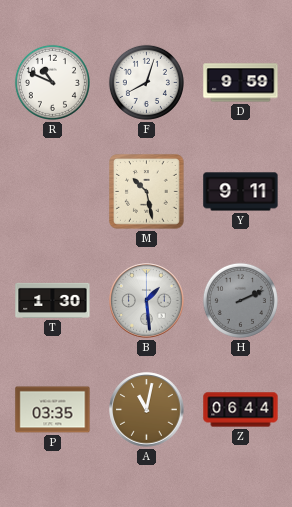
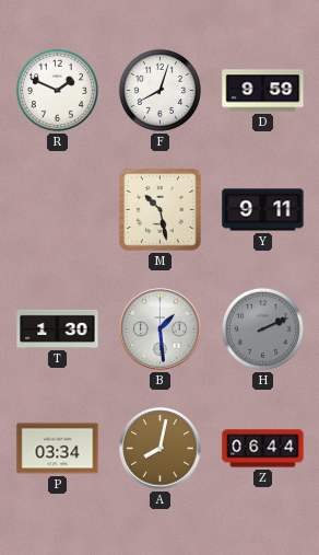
R: 10:49 -> 1:49 (57, 90)
P: 03:35 -> 03:34 (58, 449)
A: 11:02 -> 8:02 (161, 449)
